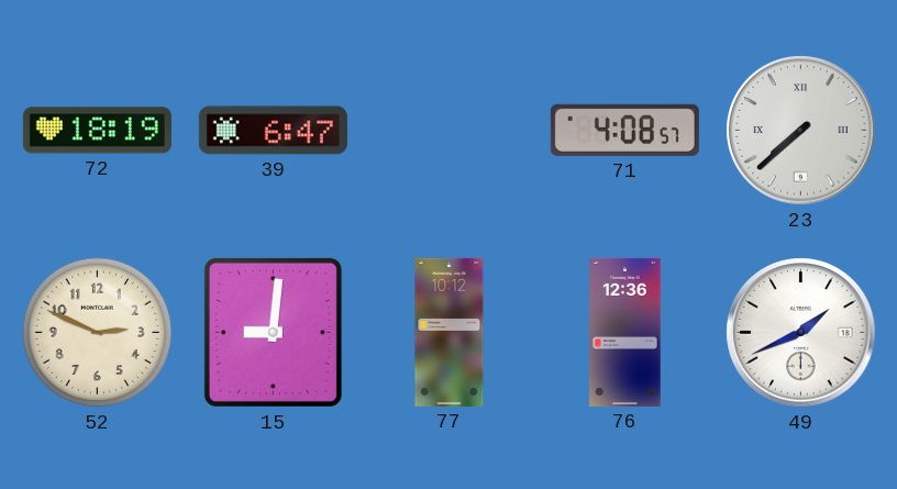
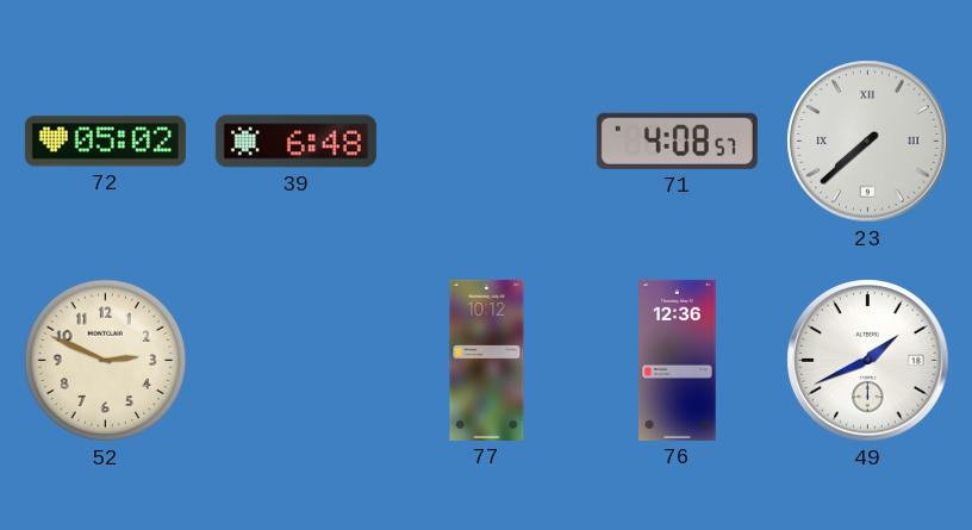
72: 18:19 -> 05:02 (105, 142)
39: 6:47 -> 6:48 (295, 142)
15: 9:01 -> none (273, 332)
